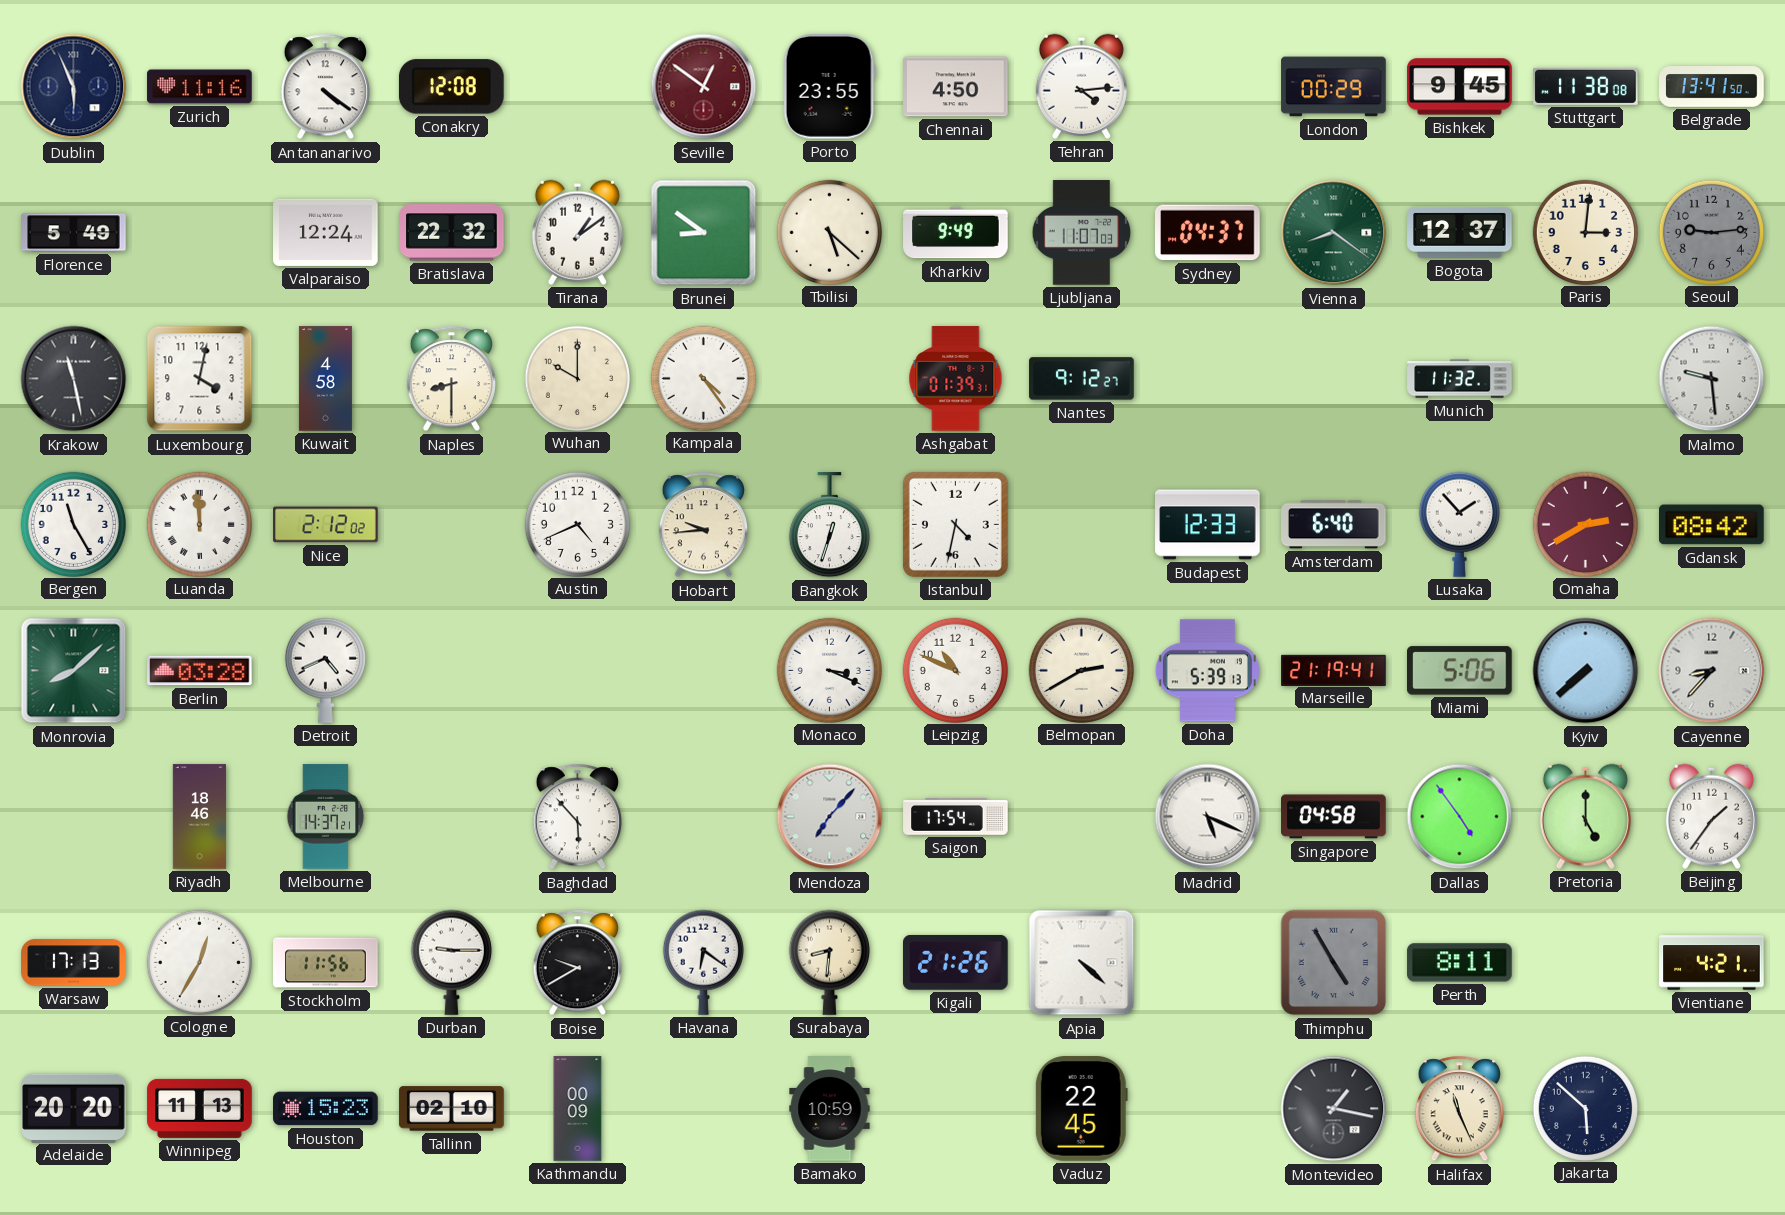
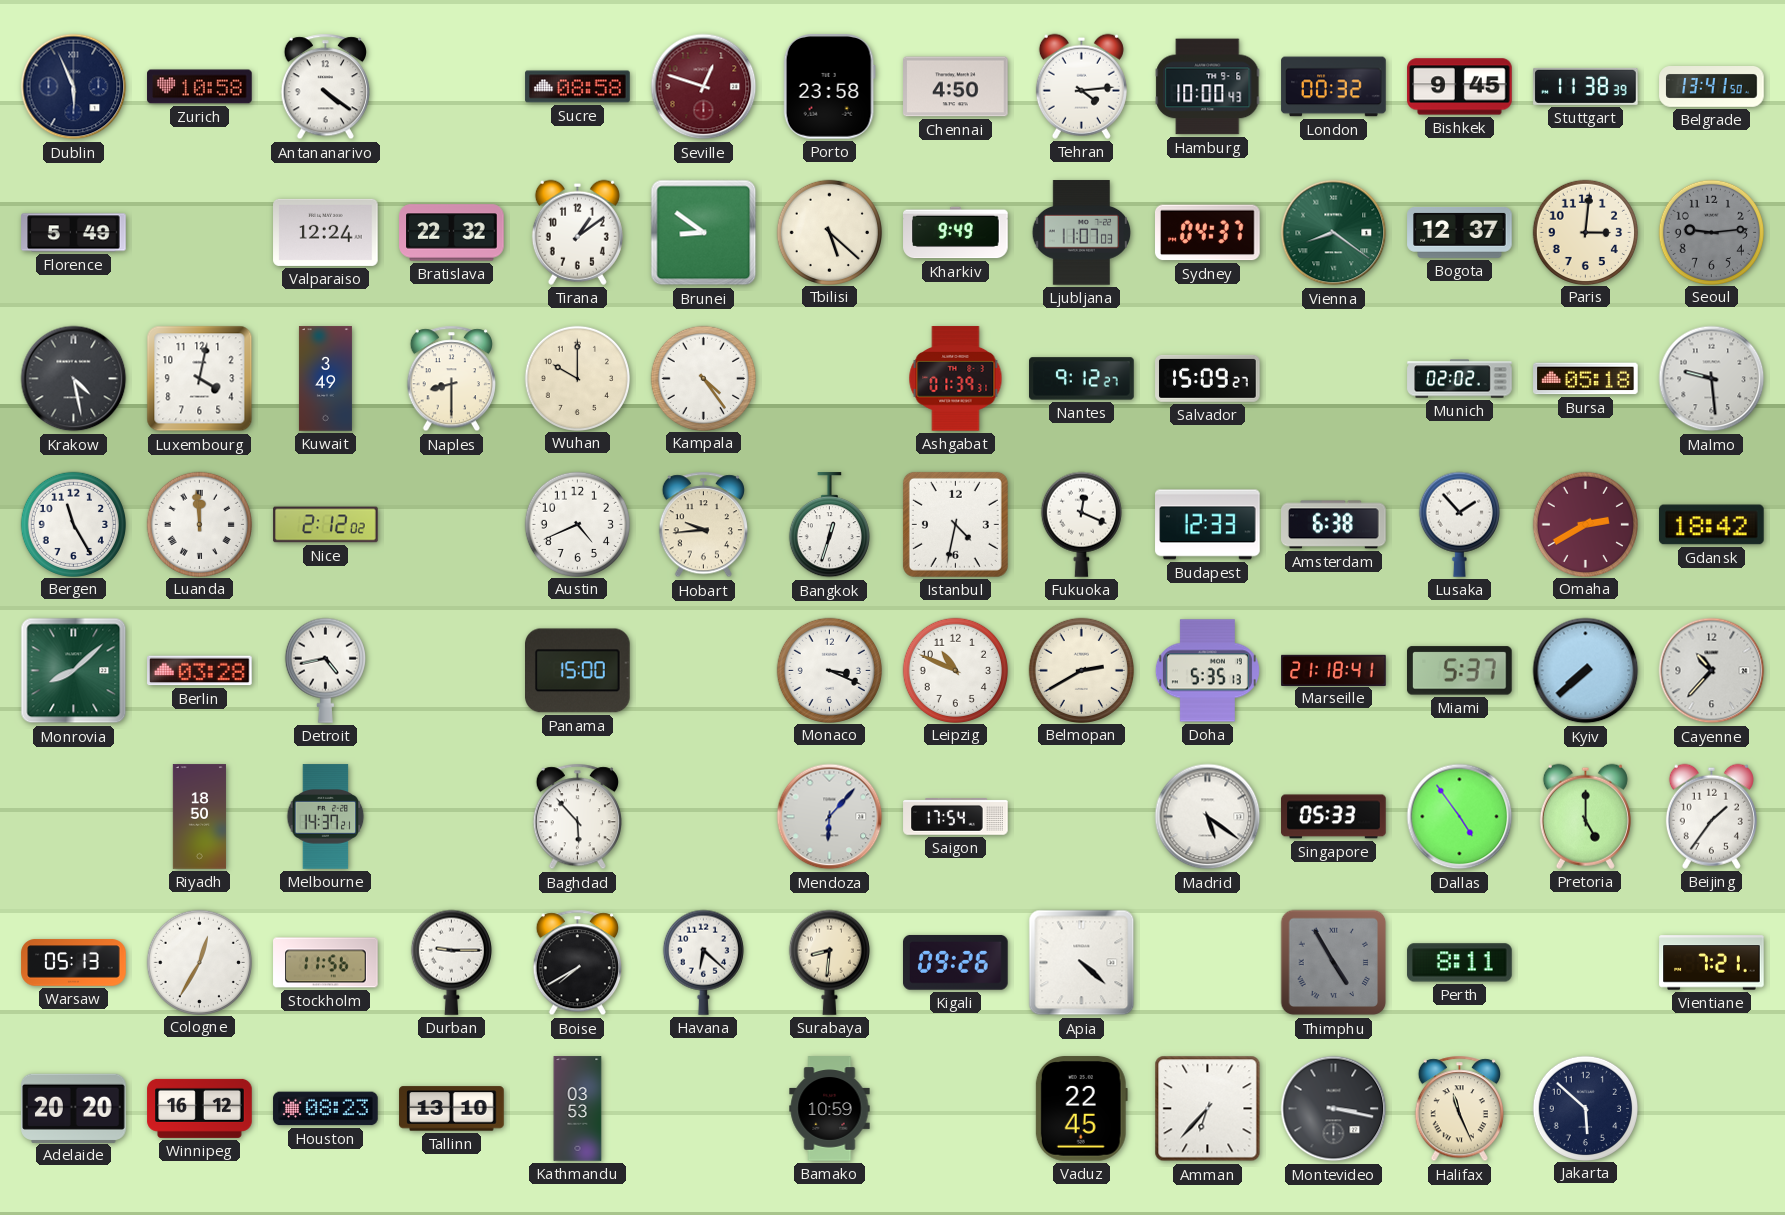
Zurich: 11:16 -> 10:58 (200, 87)
Conakry: 12:08 -> none (451, 87)
Sucre: none -> 08:58 (578, 87)
Seville: 12:51 -> 12:48 (704, 87)
Porto: 23:55 -> 23:58 (829, 87)
Hamburg: none -> 10:00 (1208, 87)
London: 00:29 -> 00:32 (1334, 87)
Stuttgart: 11:38:08 -> 11:38:39 (1586, 86)
Krakow: 11:28 -> 4:28 (74, 379)
Kuwait: 4:58 -> 3:49 (325, 379)
Salvador: none -> 15:09 (1208, 378)
Munich: 11:32 -> 02:02 (1460, 379)
Bursa: none -> 05:18 (1586, 379)
Fukuoka: none -> 12:19 (1081, 524)
Amsterdam: 6:40 -> 6:38 (1334, 525)
Gdansk: 08:42 -> 18:42 (1712, 525)
Detroit: 4:41 -> 4:43 (325, 670)
Panama: none -> 15:00 (578, 671)
Doha: 5:39 -> 5:35 (1207, 671)
Marseille: 21:19 -> 21:18 (1334, 670)
Miami: 5:06 -> 5:37 (1460, 671)
Cayenne: 8:37 -> 10:37 (1712, 671)
Riyadh: 18:46 -> 18:50 (199, 817)
Mendoza: 7:07 -> 6:07 (830, 817)
Madrid: 5:19 -> 5:21 (1208, 817)
Singapore: 04:58 -> 05:33 (1334, 817)
Warsaw: 17:13 -> 05:13 (74, 963)
Boise: 9:40 -> 7:40 (577, 963)
Havana: 6:21 -> 6:22 (703, 962)
Kigali: 21:26 -> 09:26 (956, 963)
Vientiane: 4:21 -> 7:21 (1712, 963)
Winnipeg: 11:13 -> 16:12 (200, 1108)
Houston: 15:23 -> 08:23 (326, 1109)
Tallinn: 02:10 -> 13:10 (452, 1109)
Kathmandu: 00:09 -> 03:53 (578, 1109)
Amman: none -> 6:37 (1208, 1109)
Montevideo: 1:17 -> 3:17 (1334, 1109)
